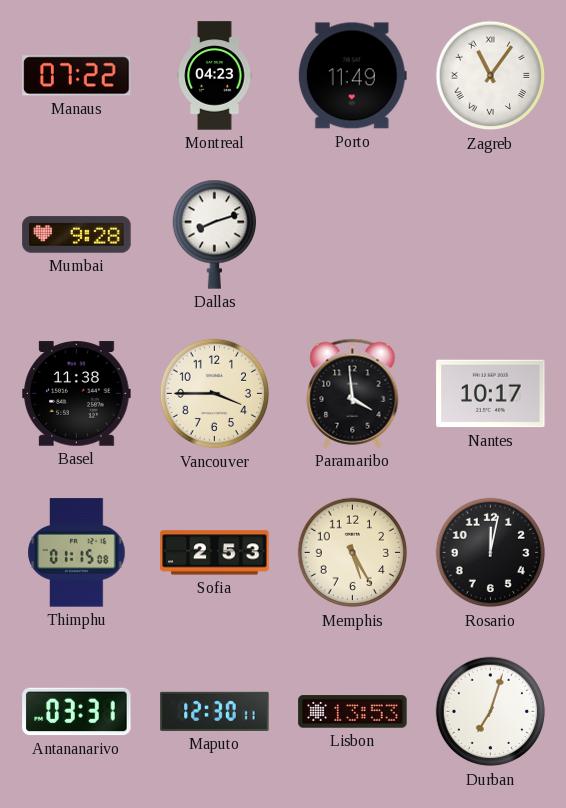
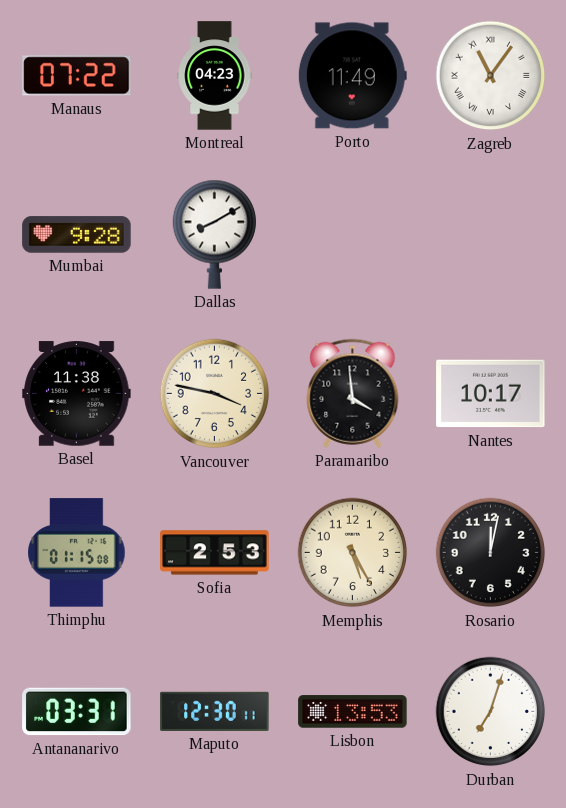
Dallas: 8:12 -> 8:10 (214, 234)
Vancouver: 3:45 -> 3:47 (215, 394)
